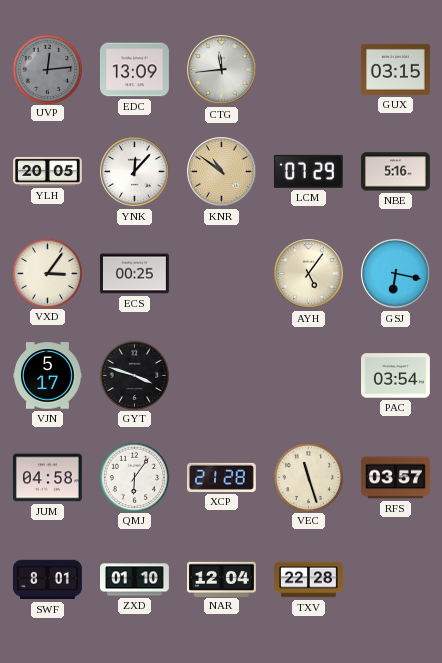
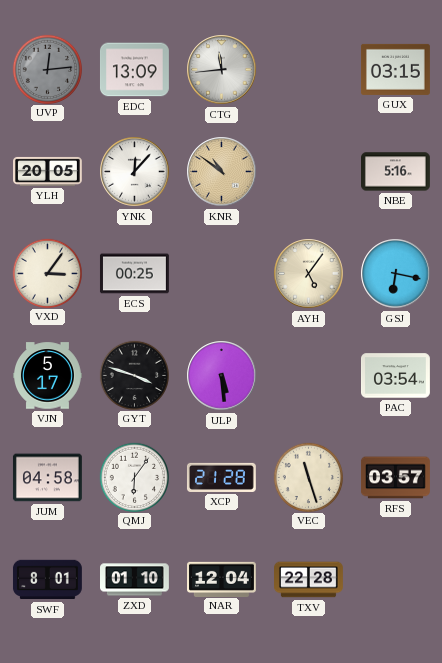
LCM: 07:29 -> none (308, 171)
ULP: none -> 5:29 (222, 376)
